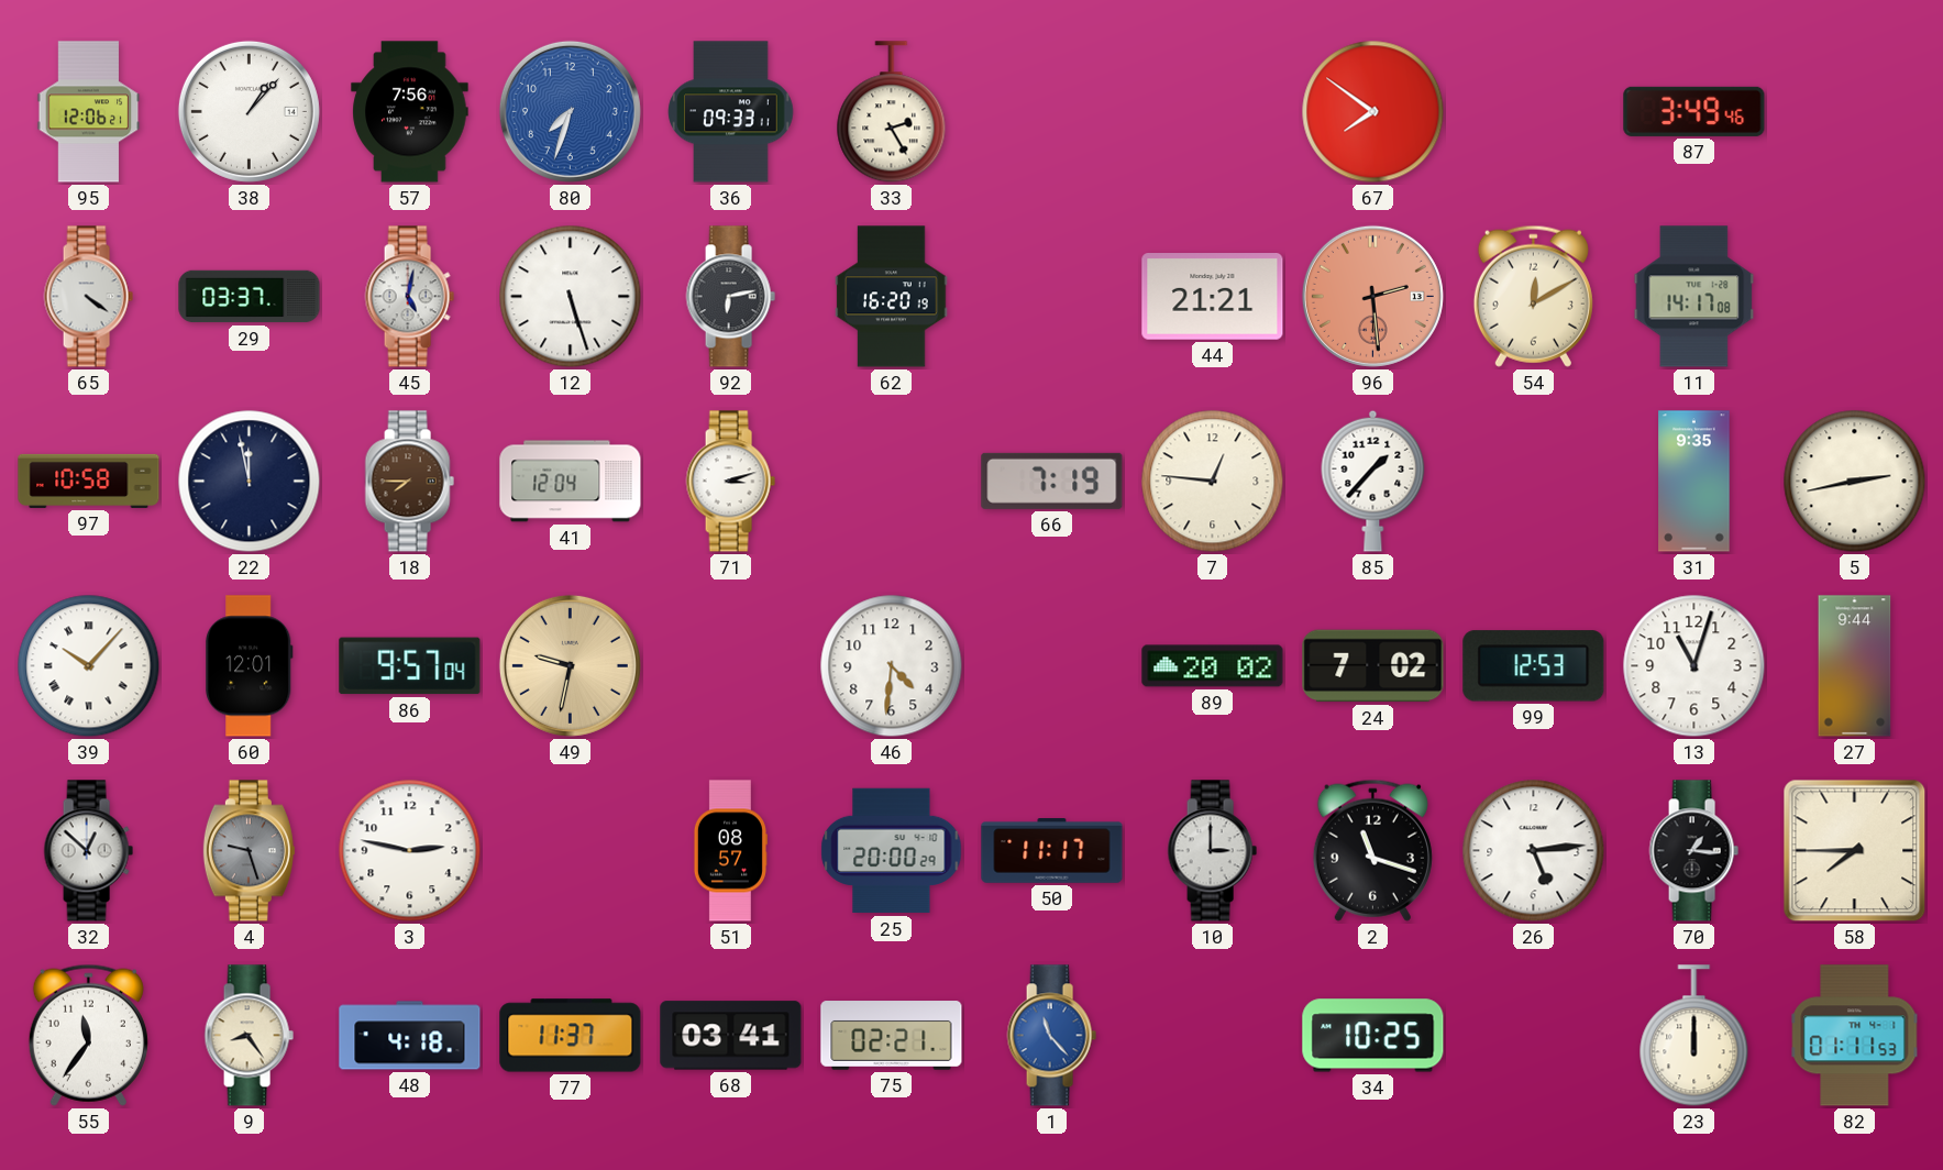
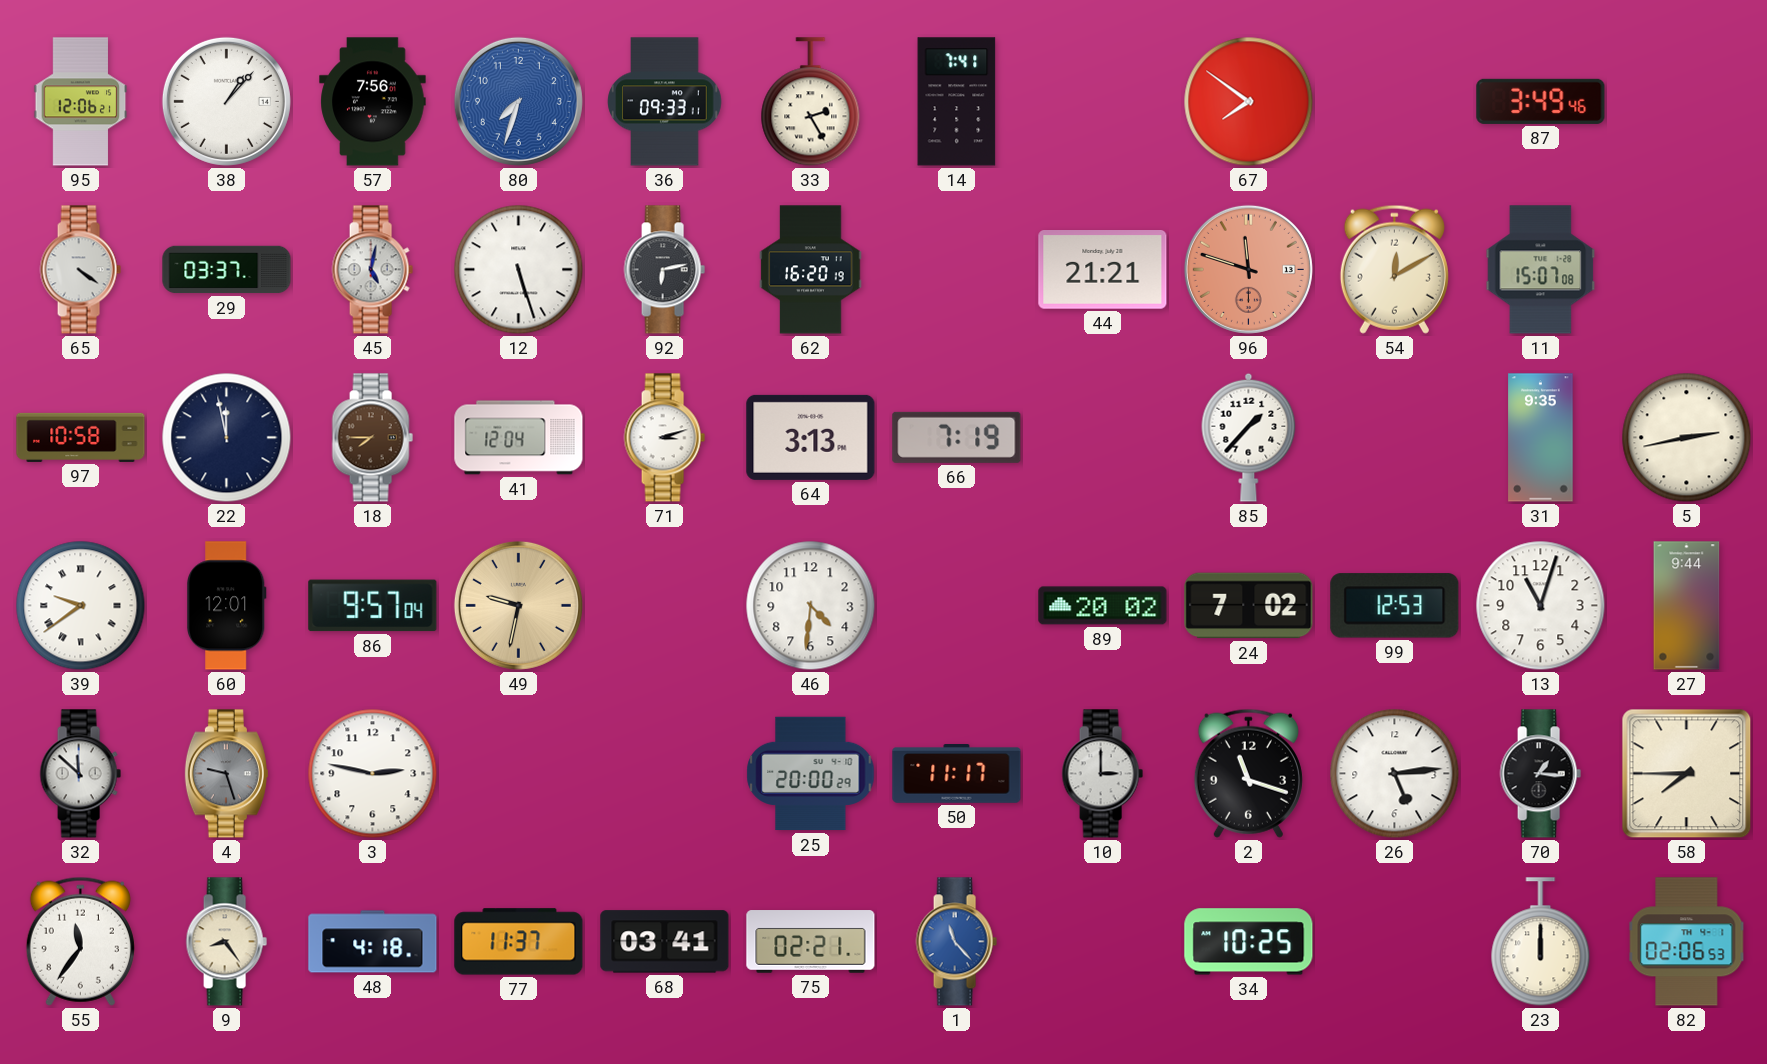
14: none -> 7:41 (957, 102)
96: 2:29 -> 11:48 (1248, 269)
11: 14:17 -> 15:07 (1541, 270)
64: none -> 3:13 (811, 437)
7: 12:46 -> none (1213, 482)
39: 10:07 -> 9:39 (81, 606)
32: 12:52 -> 11:52 (80, 774)
51: 08:57 -> none (730, 851)
82: 01:11 -> 02:06 (1687, 942)
